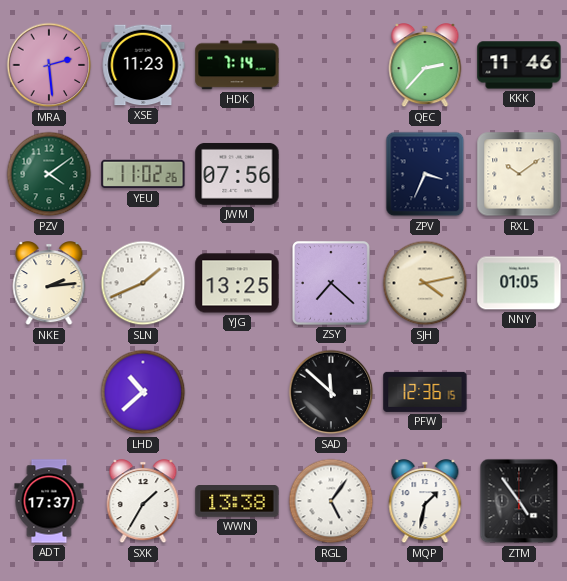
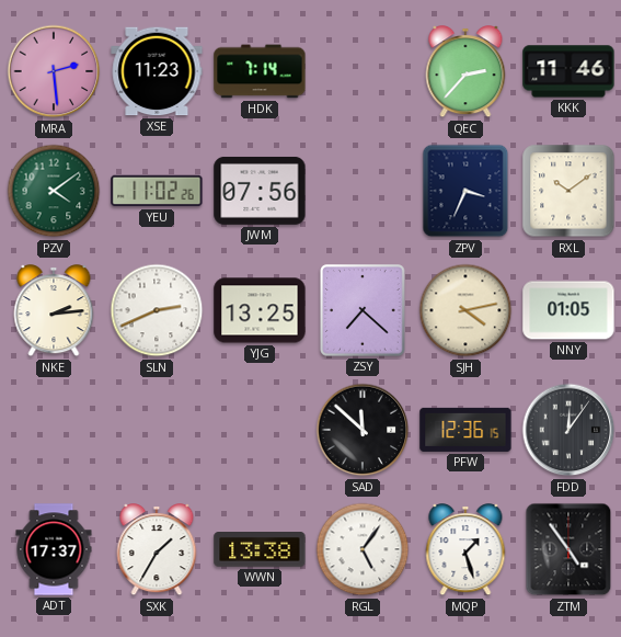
SLN: 1:41 -> 2:41 (157, 310)
LHD: 10:38 -> none (143, 392)
FDD: none -> 12:06 (568, 430)
MQP: 1:32 -> 1:27 (465, 550)
